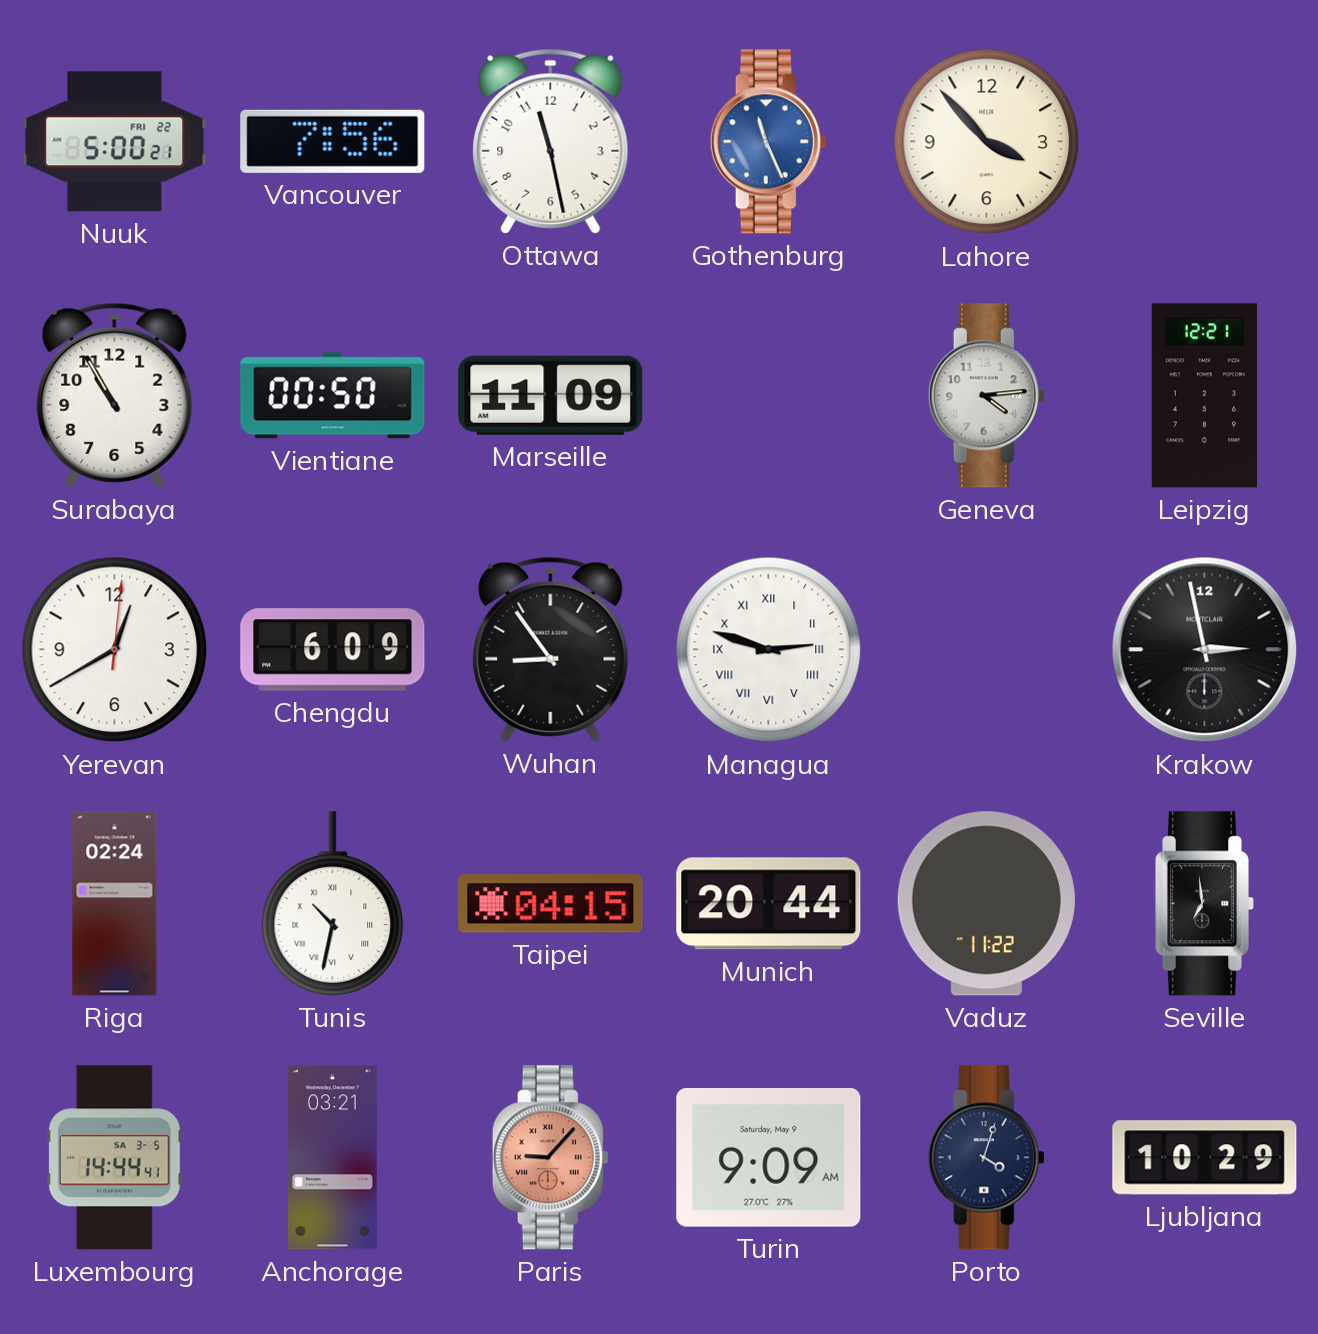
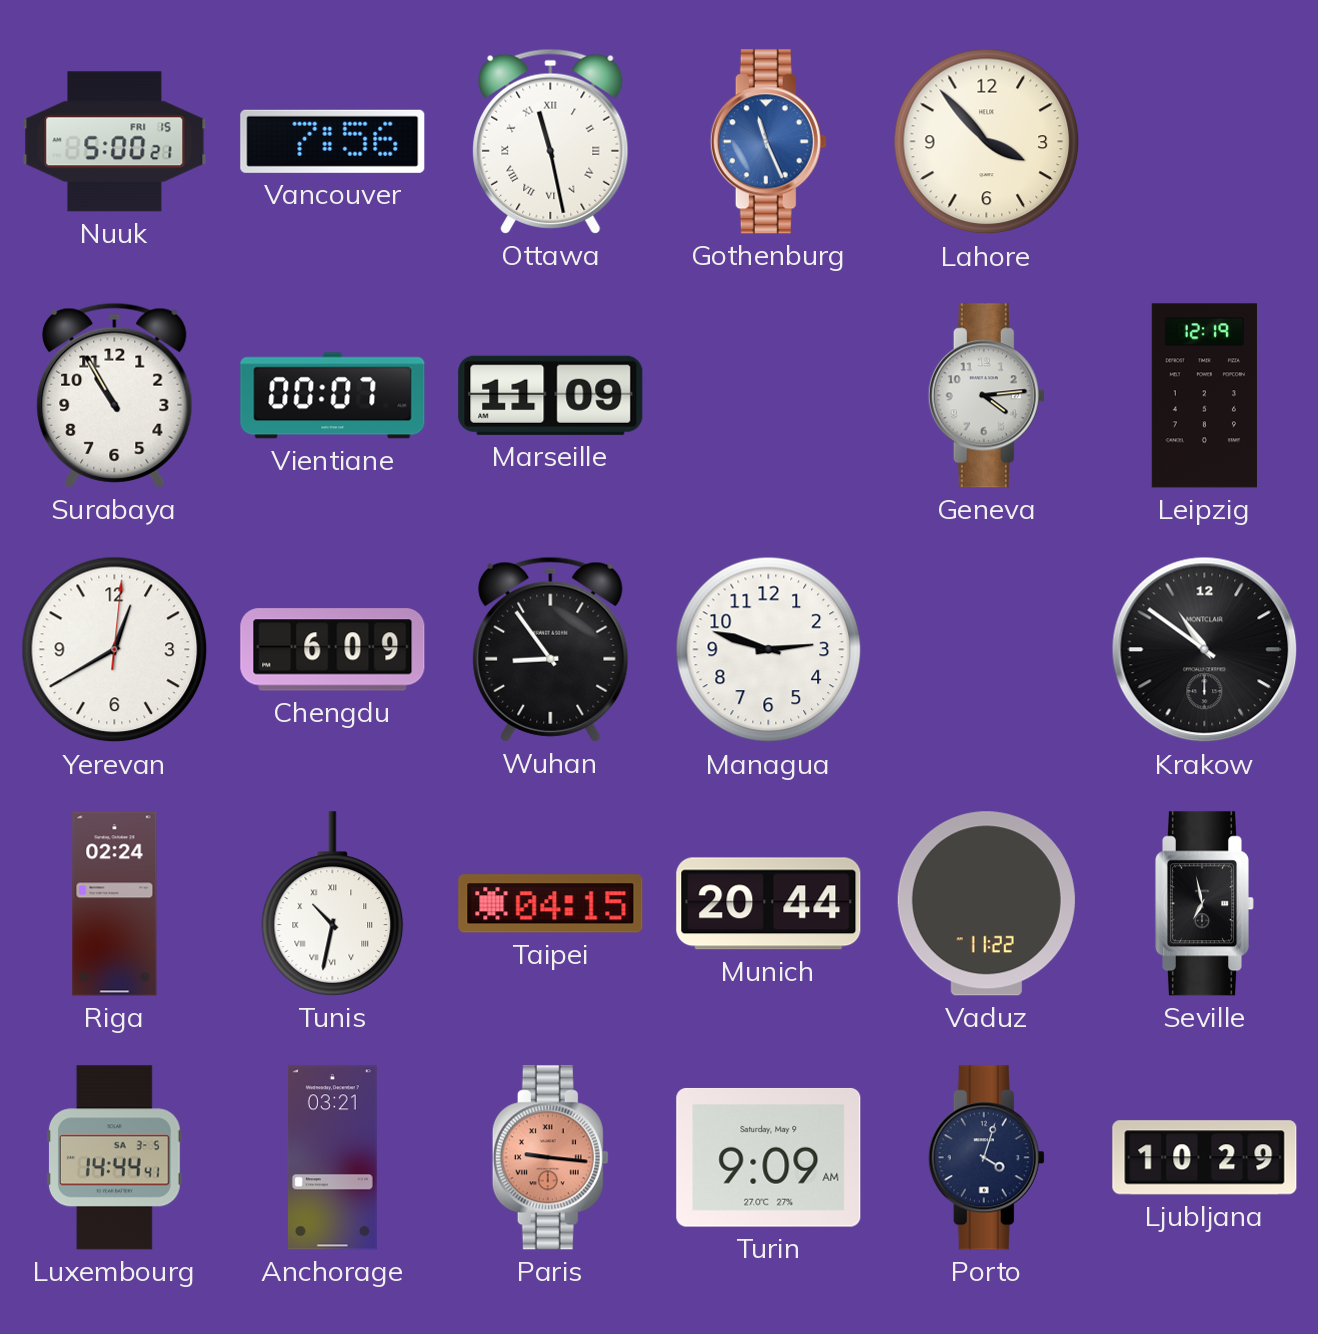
Nuuk date: FRI 22 -> FRI 15 (115, 142)
Ottawa numerals: Arabic -> Roman (551, 141)
Vientiane: 00:50 -> 00:07 (333, 396)
Leipzig: 12:21 -> 12:19 (1204, 396)
Managua numerals: Roman -> Arabic (769, 650)
Krakow: 2:58 -> 10:51 (1205, 650)
Seville: 6:59 -> 6:58 (1204, 904)
Paris: 9:07 -> 9:16 (550, 1158)
